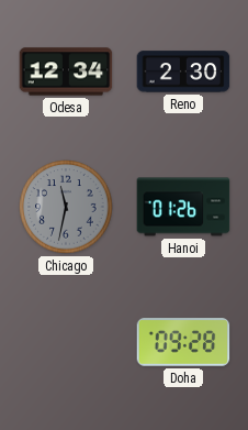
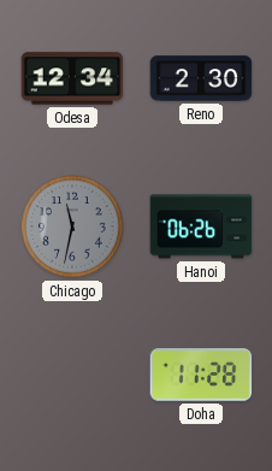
Hanoi: 01:26 -> 06:26 (201, 226)
Doha: 09:28 -> 11:28 (201, 375)
